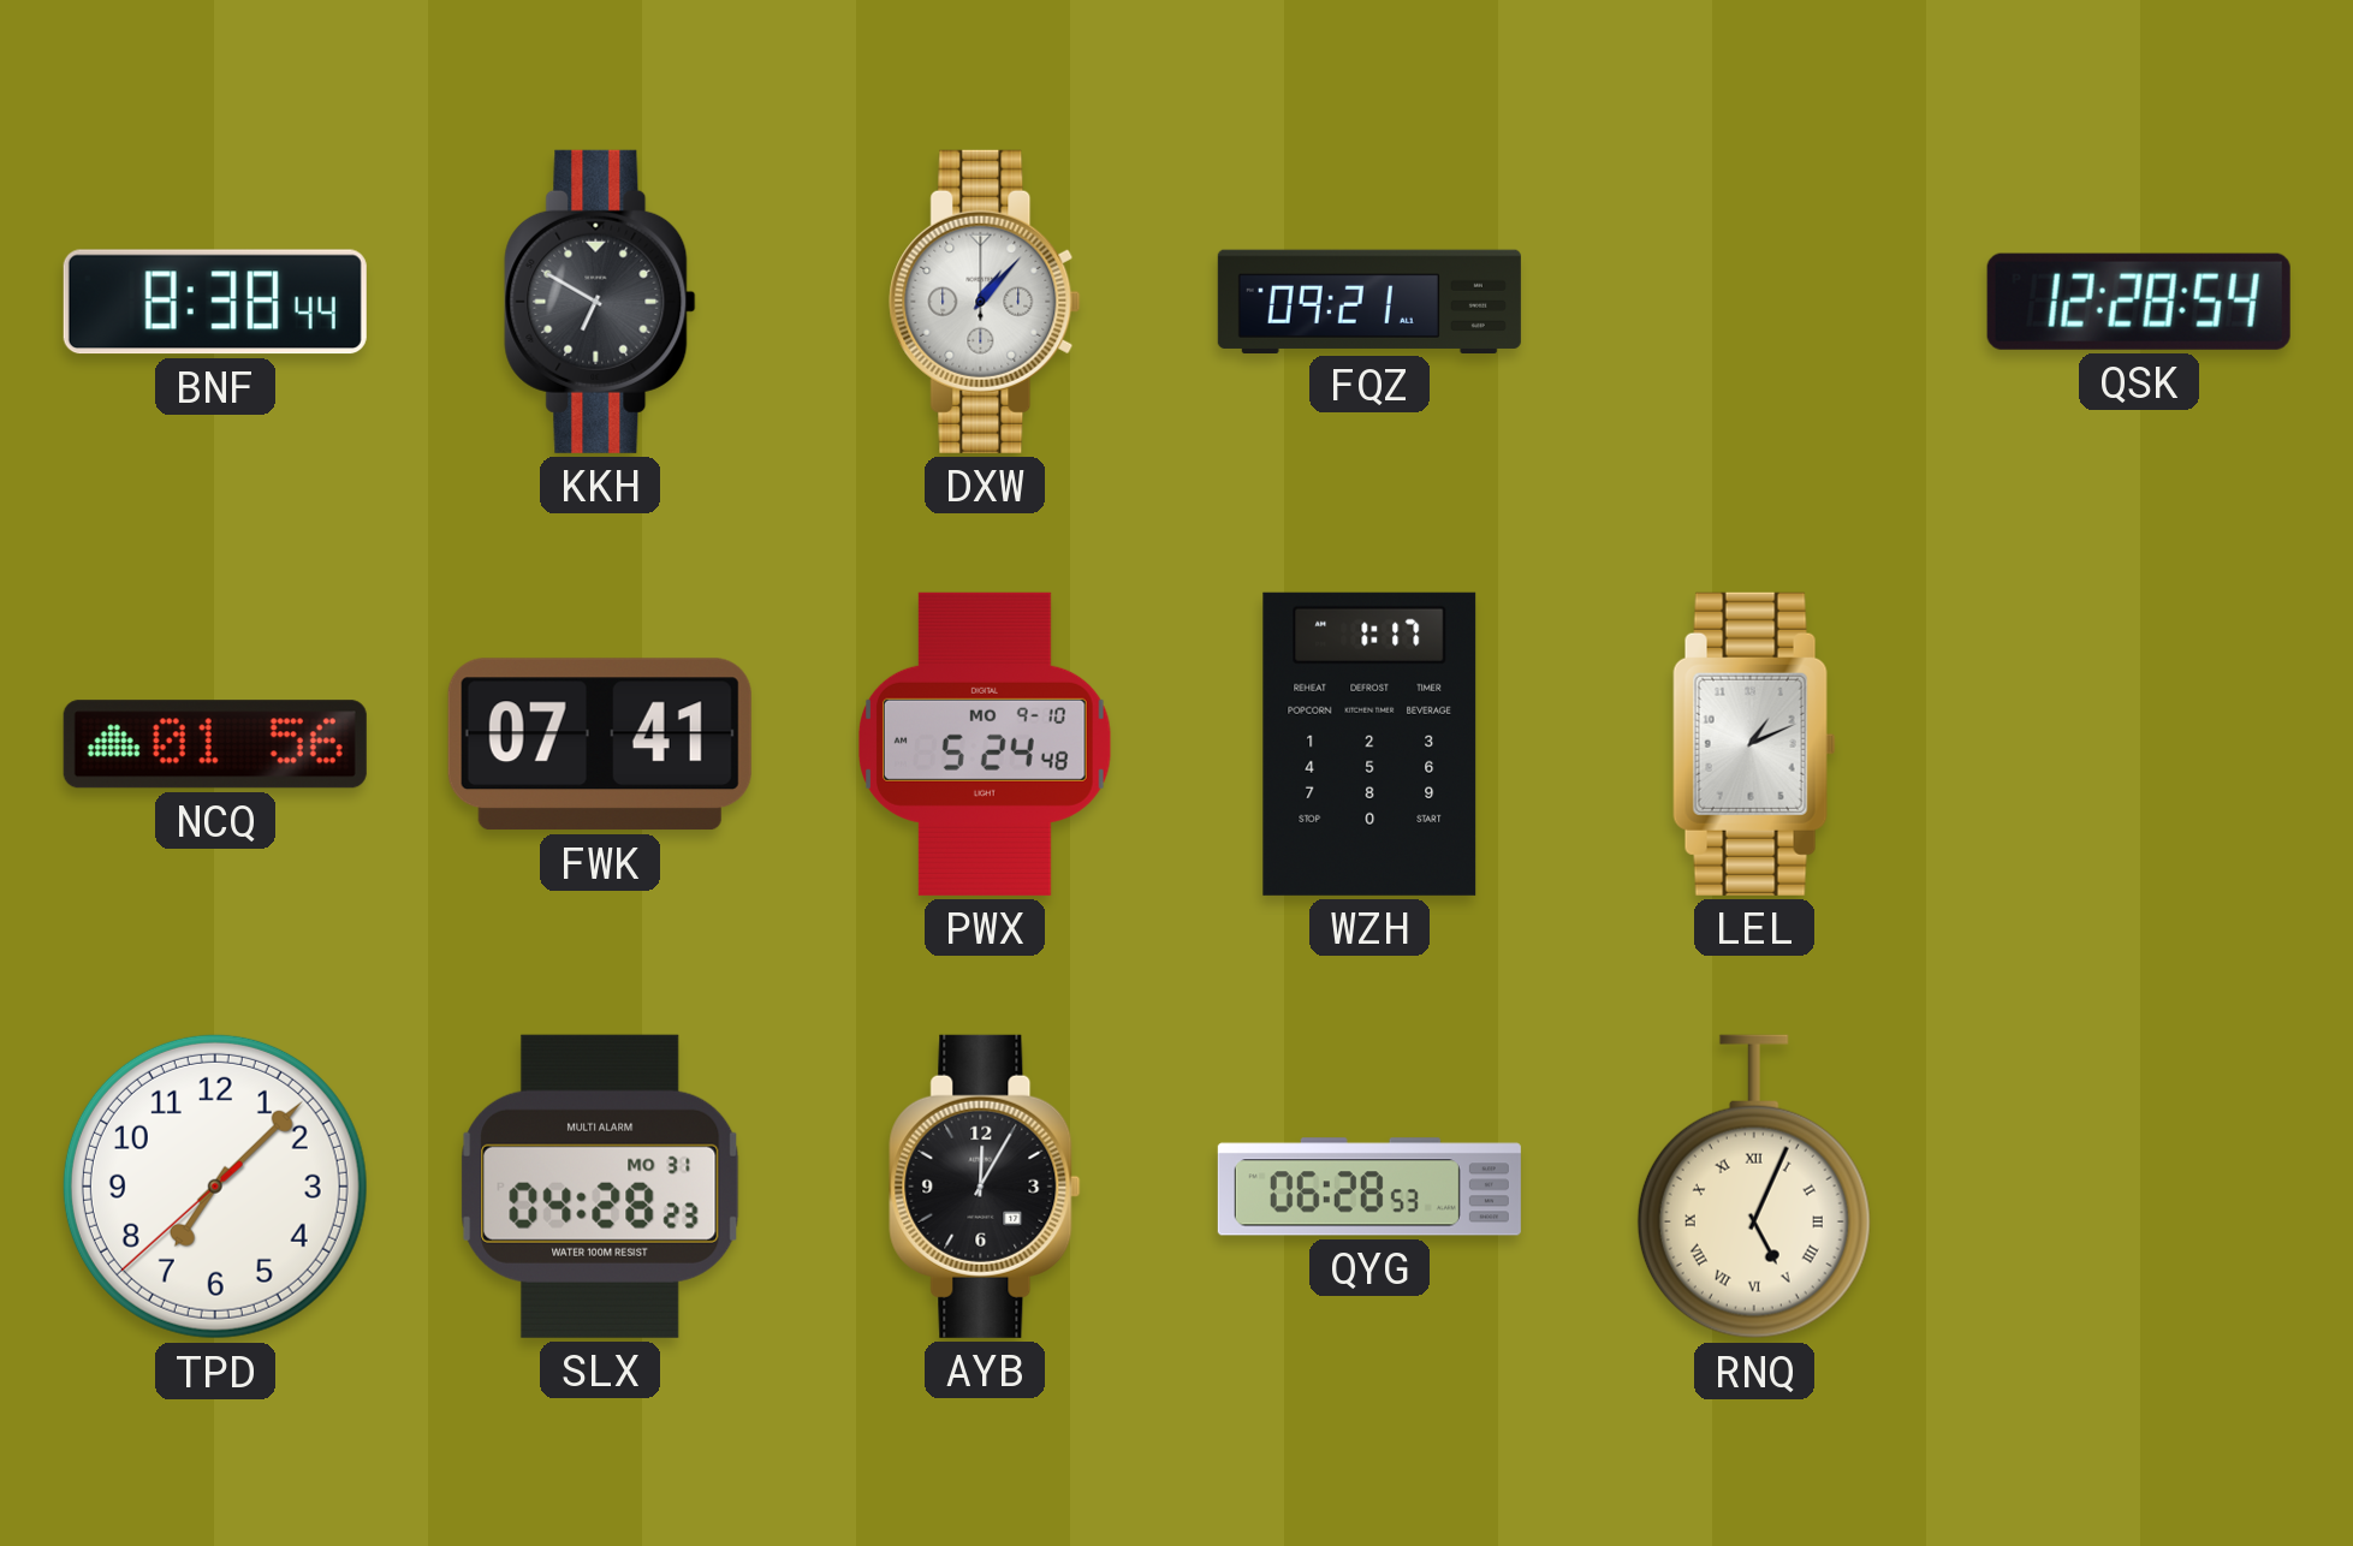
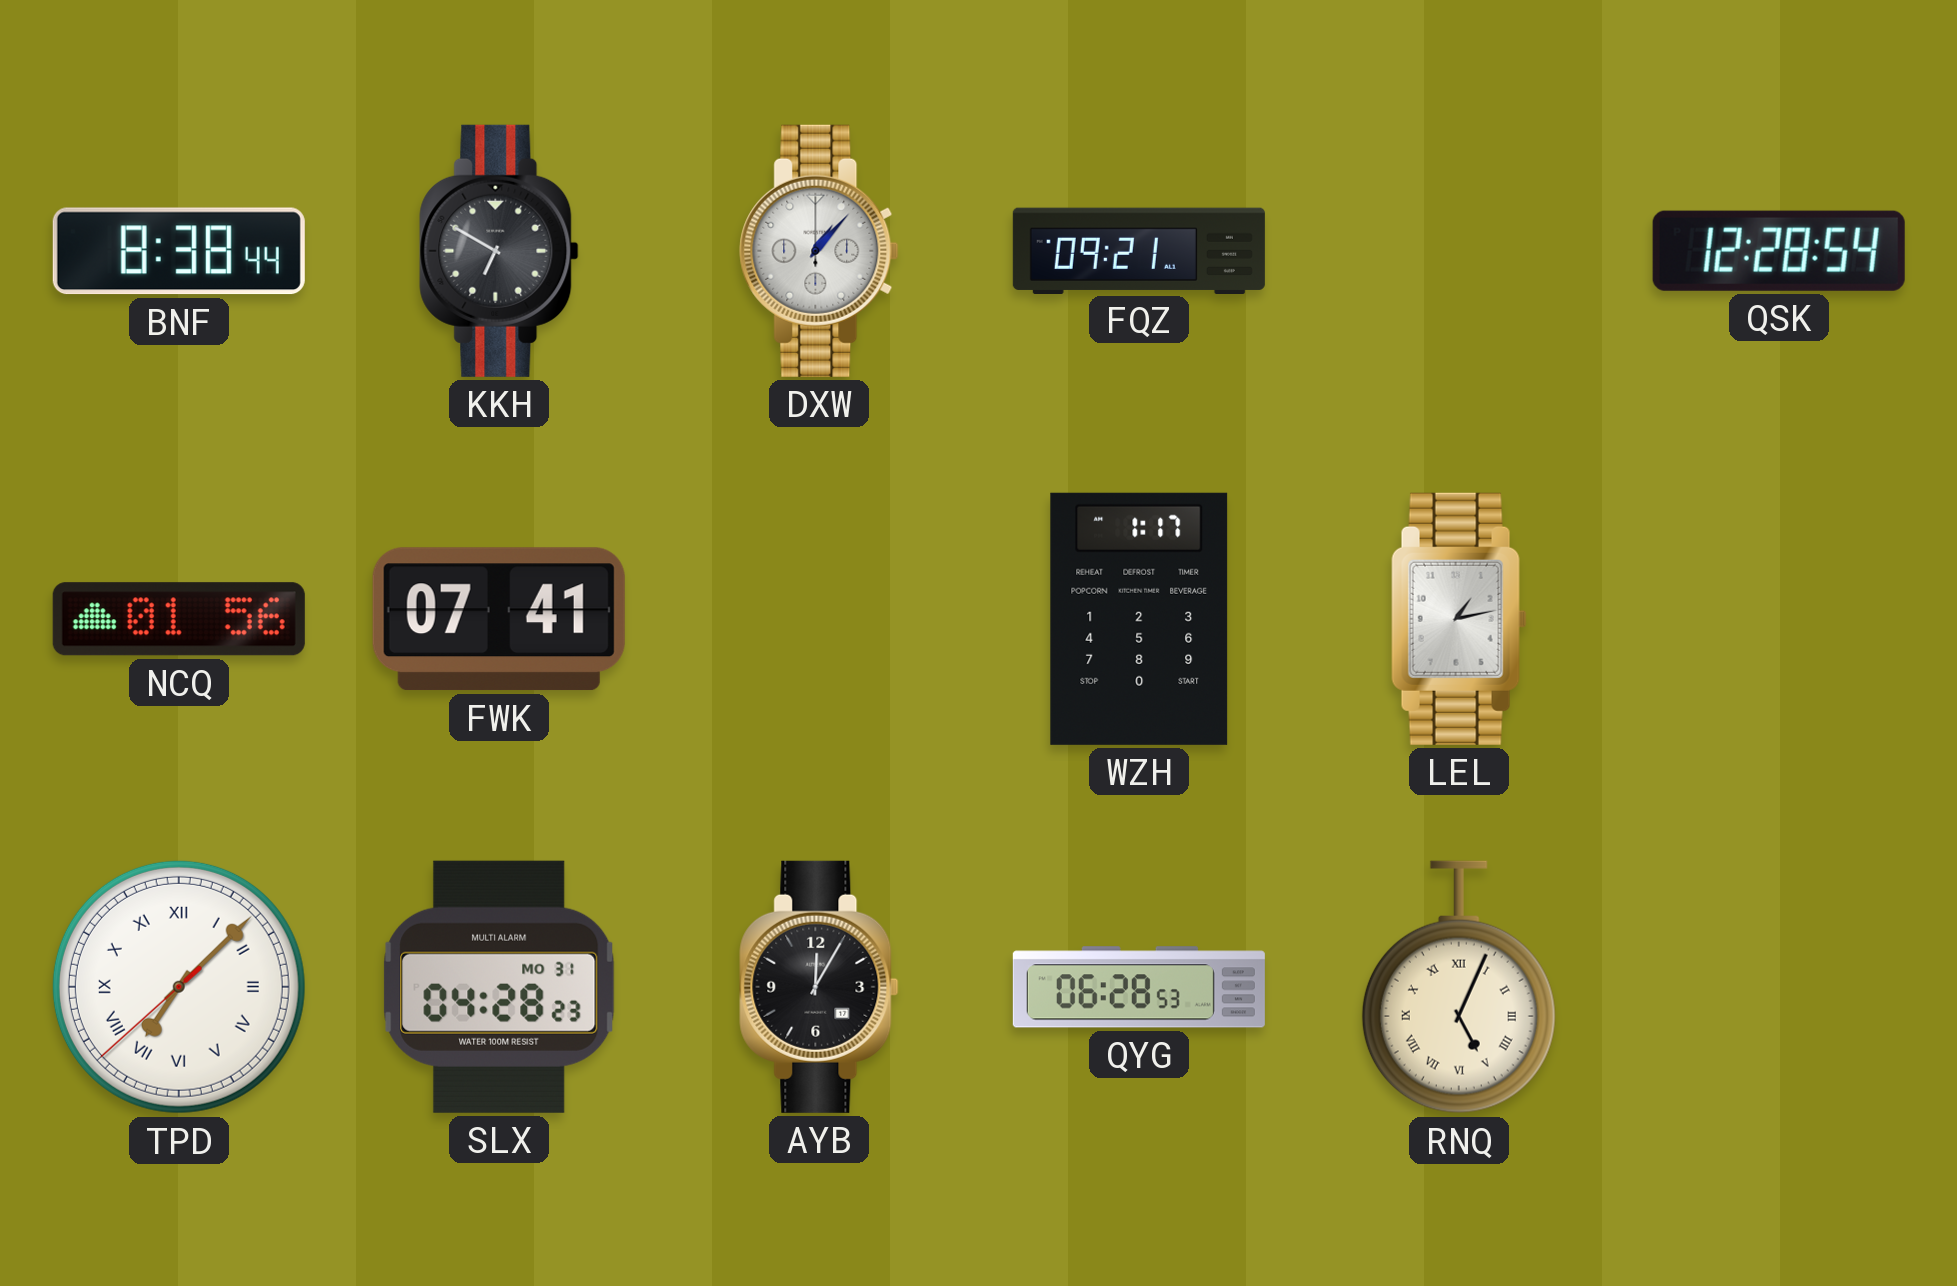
PWX: 5:24 -> none (986, 744)
LEL: 1:11 -> 1:13 (1459, 619)
TPD numerals: Arabic -> Roman (179, 987)
